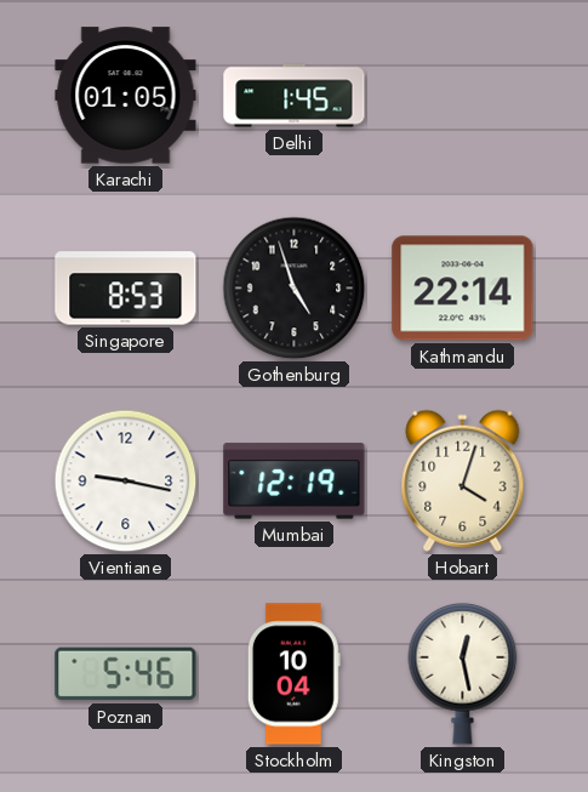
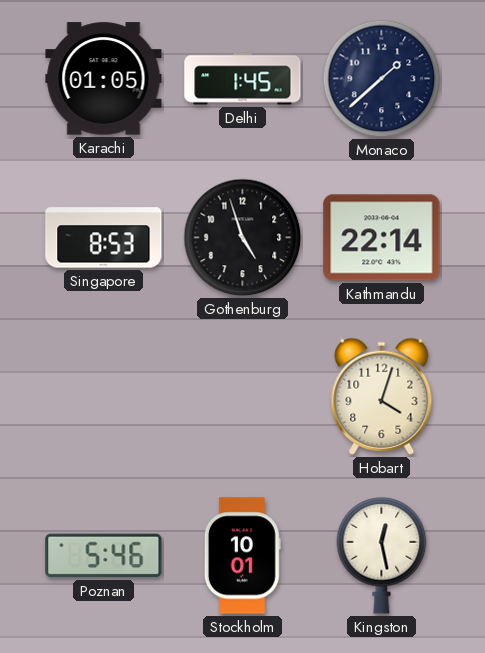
Monaco: none -> 1:38 (382, 79)
Vientiane: 9:17 -> none (126, 482)
Mumbai: 12:19 -> none (295, 482)
Stockholm: 10:04 -> 10:01 (242, 556)
